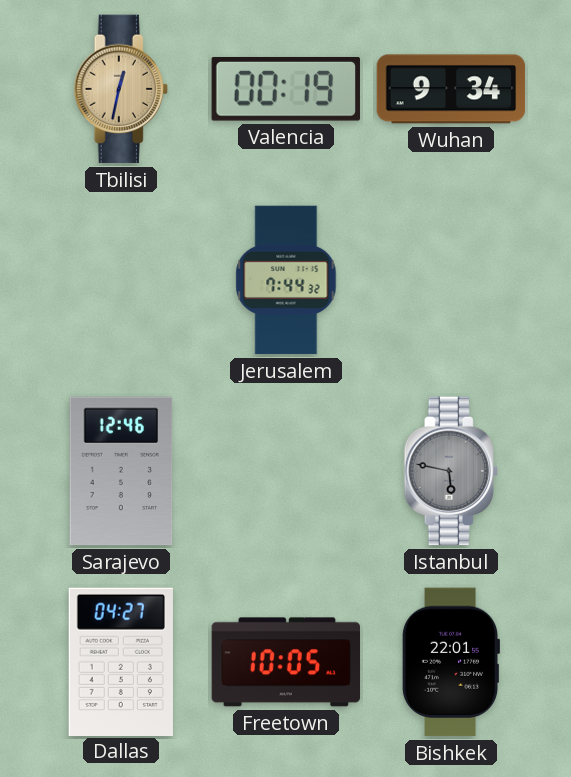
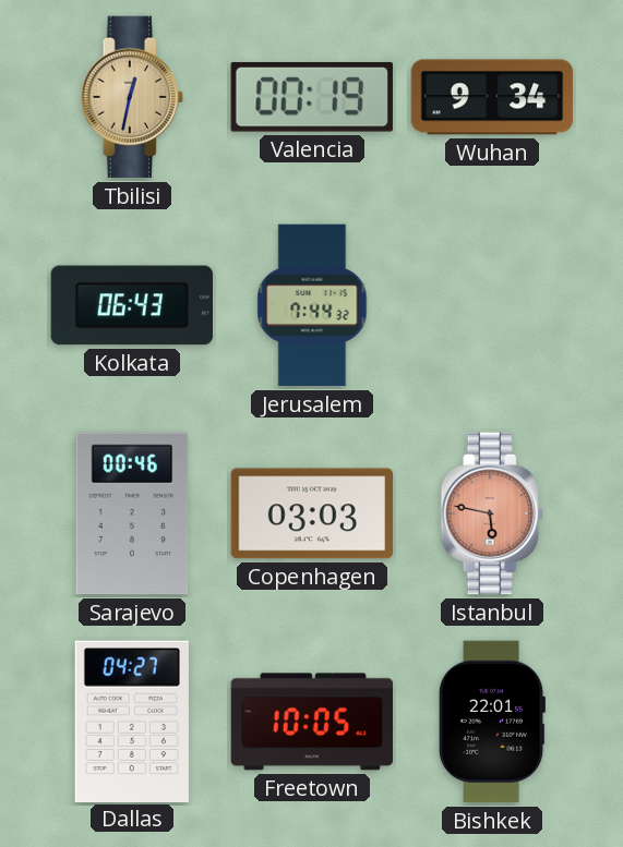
Kolkata: none -> 06:43 (131, 305)
Sarajevo: 12:46 -> 00:46 (132, 513)
Copenhagen: none -> 03:03 (312, 513)
Istanbul dial: grey -> salmon (492, 513)
